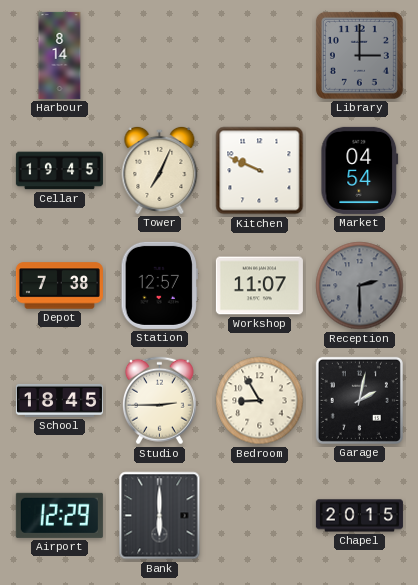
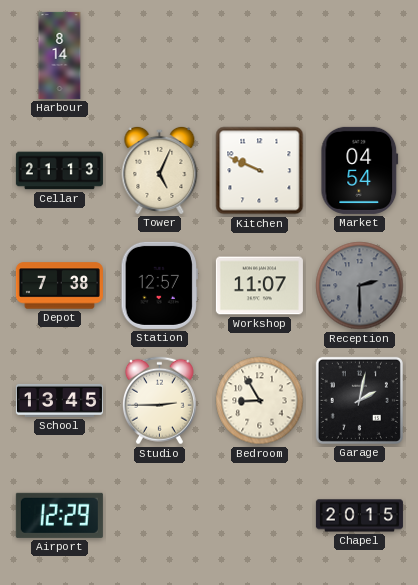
Library: 3:00 -> none (359, 55)
Cellar: 19:45 -> 21:13 (59, 171)
Tower: 7:04 -> 5:04 (160, 170)
School: 18:45 -> 13:45 (59, 400)
Bank: 6:00 -> none (160, 516)
